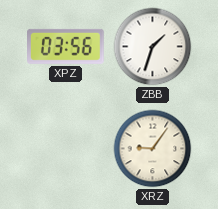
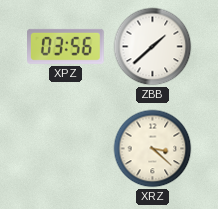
ZBB: 1:33 -> 1:38 (153, 47)
XRZ: 9:06 -> 3:22 (153, 149)
